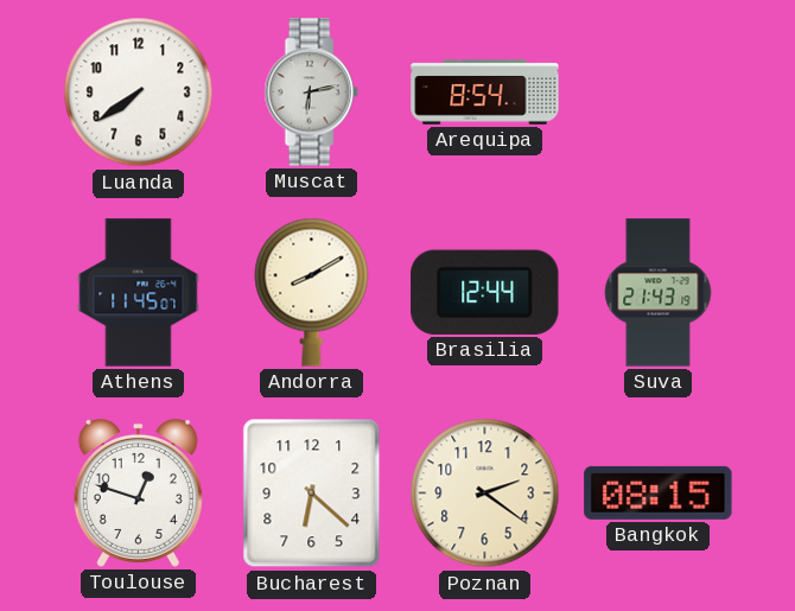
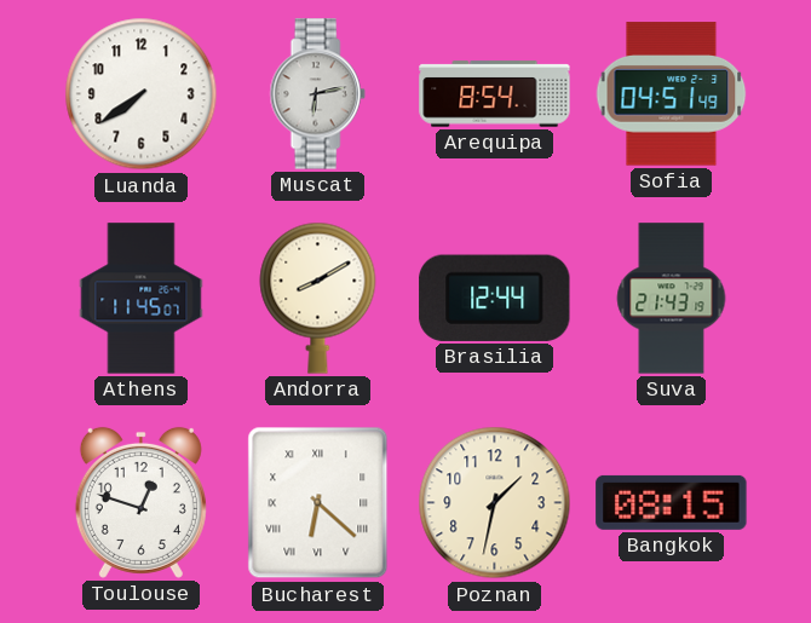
Sofia: none -> 04:51 (672, 94)
Bucharest numerals: Arabic -> Roman (318, 503)
Poznan: 2:21 -> 1:32 (495, 503)
